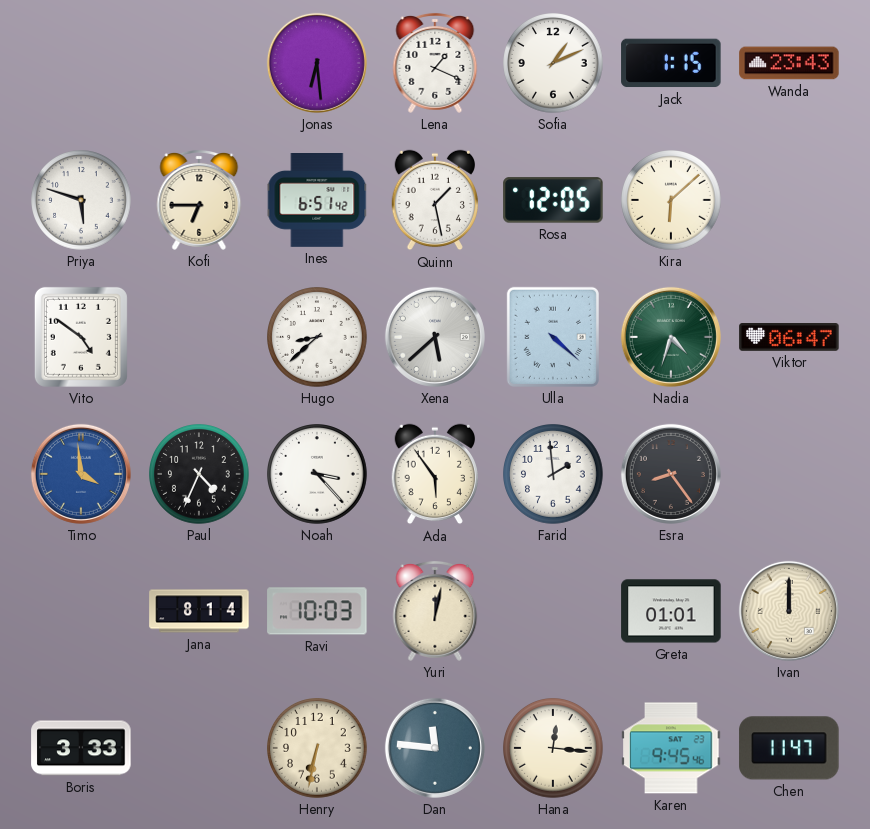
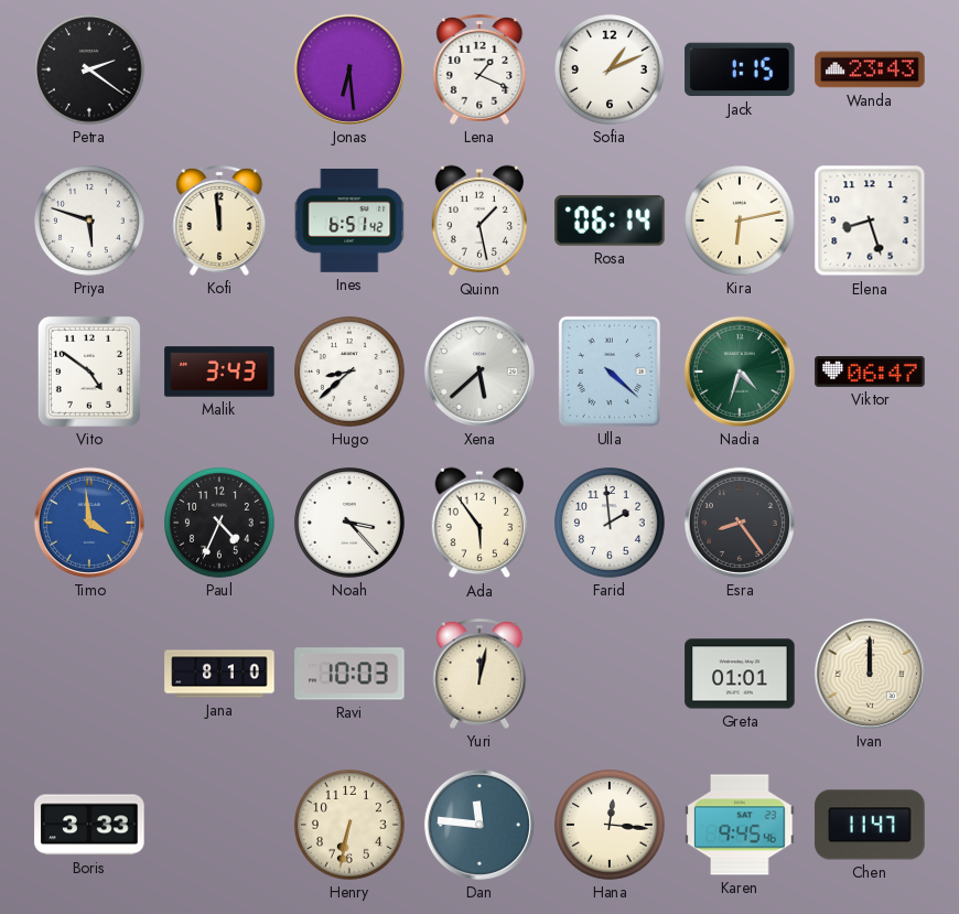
Petra: none -> 2:21 (90, 71)
Kofi: 6:45 -> 11:59 (219, 221)
Rosa: 12:05 -> 06:14 (610, 221)
Kira: 6:08 -> 6:13 (741, 222)
Elena: none -> 8:27 (870, 221)
Malik: none -> 3:43 (219, 372)
Jana: 8:14 -> 8:10 (219, 674)
